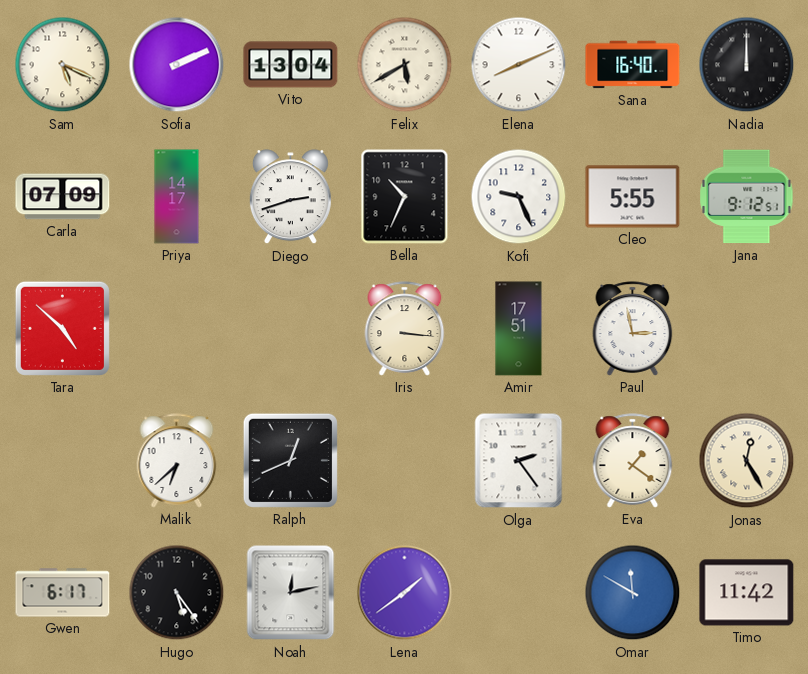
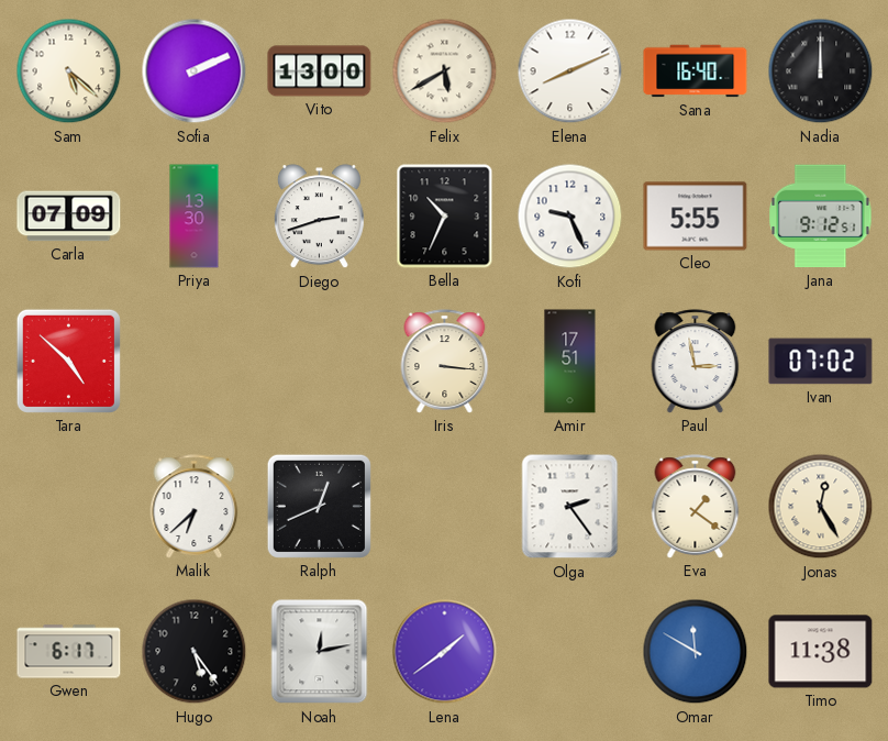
Sam: 5:19 -> 5:22 (69, 71)
Vito: 13:04 -> 13:00 (320, 71)
Priya: 14:17 -> 13:30 (195, 217)
Ivan: none -> 07:02 (821, 362)
Timo: 11:42 -> 11:38 (821, 652)
